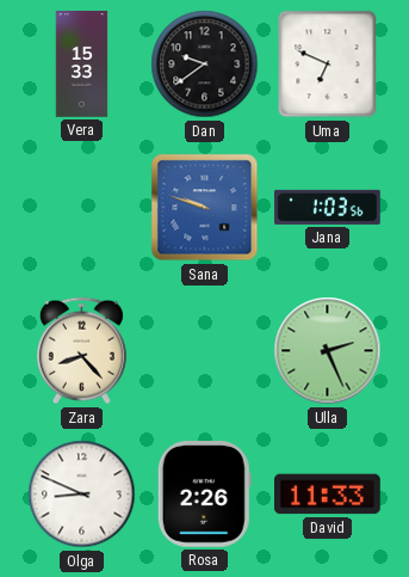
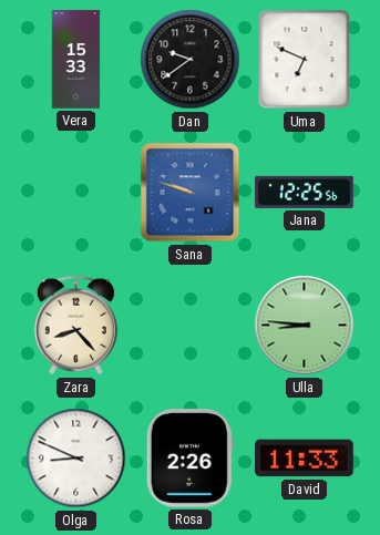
Jana: 1:03 -> 12:25 (305, 192)
Ulla: 2:26 -> 8:46 (305, 326)
